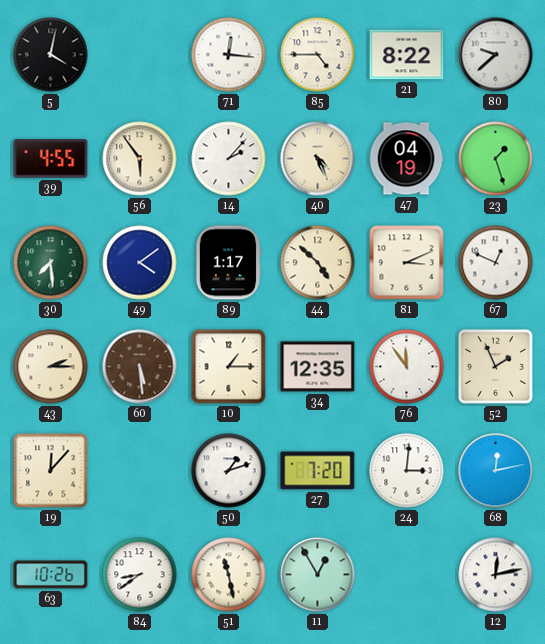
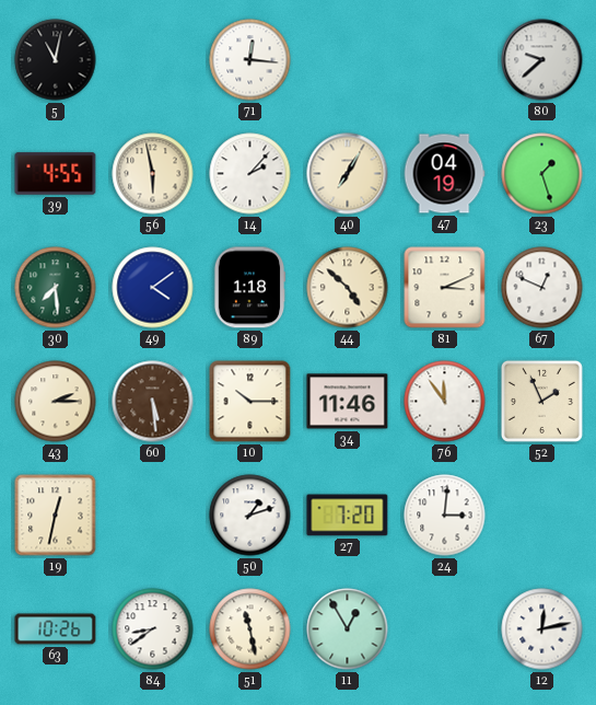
5: 4:02 -> 11:02 (56, 60)
85: 4:45 -> none (318, 55)
21: 8:22 -> none (407, 55)
56: 5:54 -> 5:58 (153, 174)
40: 4:26 -> 7:05 (348, 174)
89: 1:17 -> 1:18 (249, 288)
10: 1:15 -> 10:15 (250, 402)
34: 12:35 -> 11:46 (348, 402)
19: 12:07 -> 12:32 (56, 516)
68: 12:13 -> none (496, 471)
